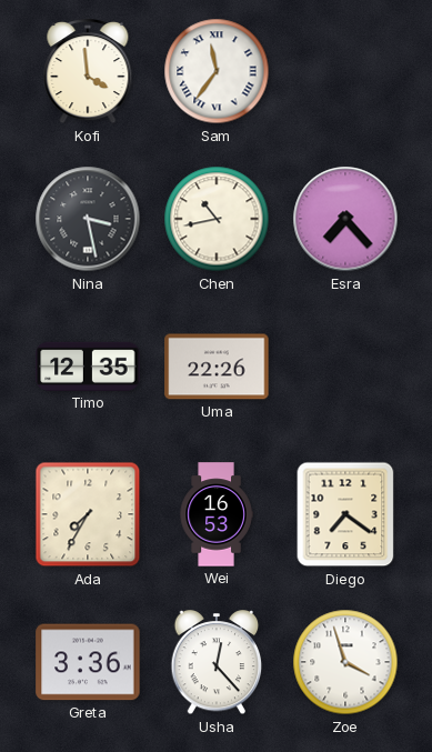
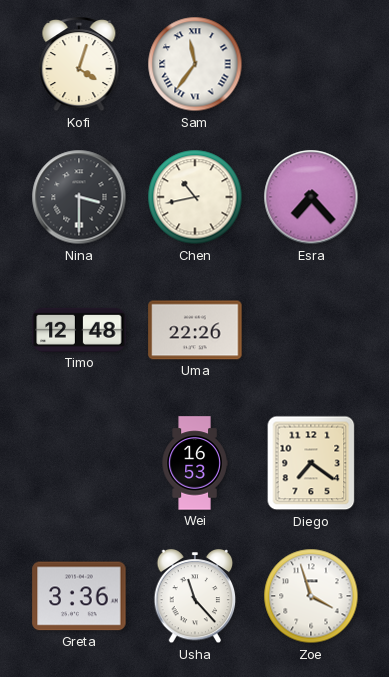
Kofi: 3:59 -> 4:03 (79, 65)
Nina: 3:28 -> 3:30 (79, 197)
Timo: 12:35 -> 12:48 (79, 330)
Ada: 7:35 -> none (88, 514)
Usha: 12:23 -> 11:23 (195, 597)
